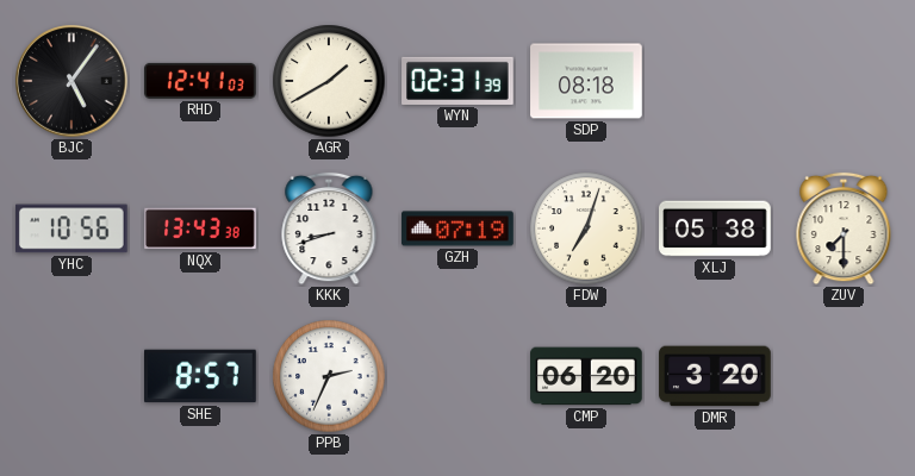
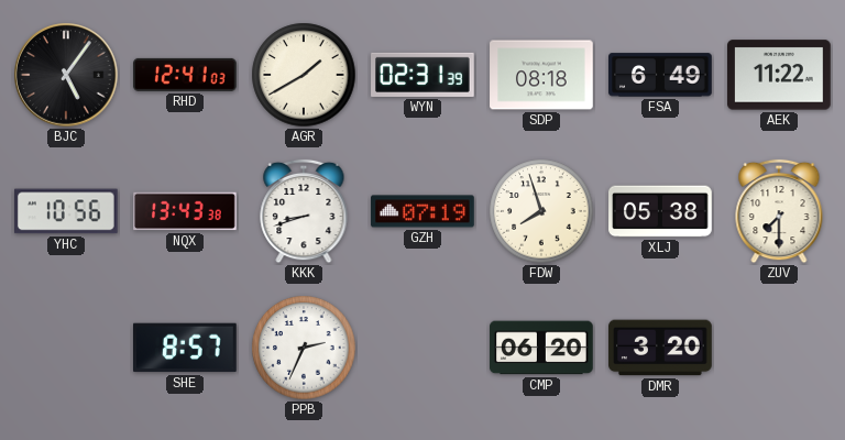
FSA: none -> 6:49 (660, 75)
AEK: none -> 11:22 (780, 75)
FDW: 7:03 -> 7:57 (541, 211)
